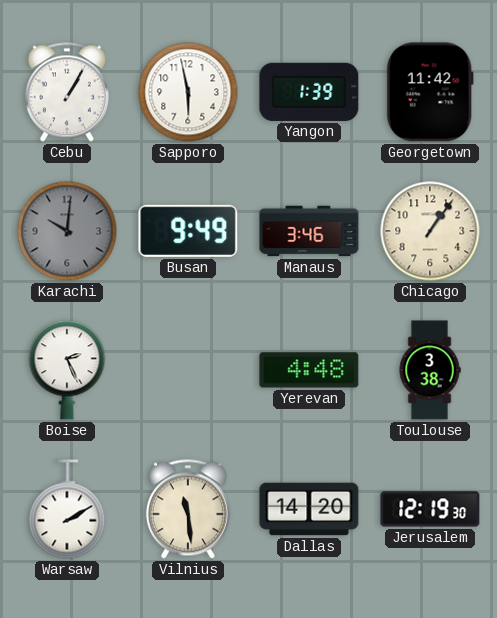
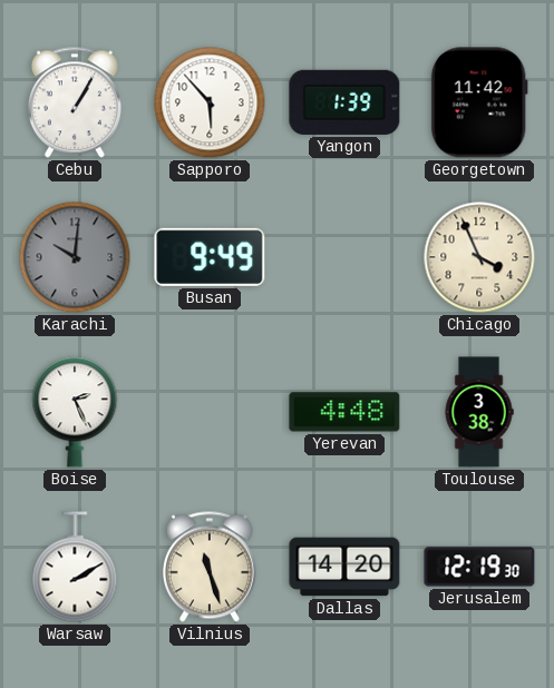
Sapporo: 5:58 -> 5:53 (210, 102)
Manaus: 3:46 -> none (309, 231)
Chicago: 1:06 -> 3:56 (479, 257)
Vilnius: 11:29 -> 11:27 (210, 567)
